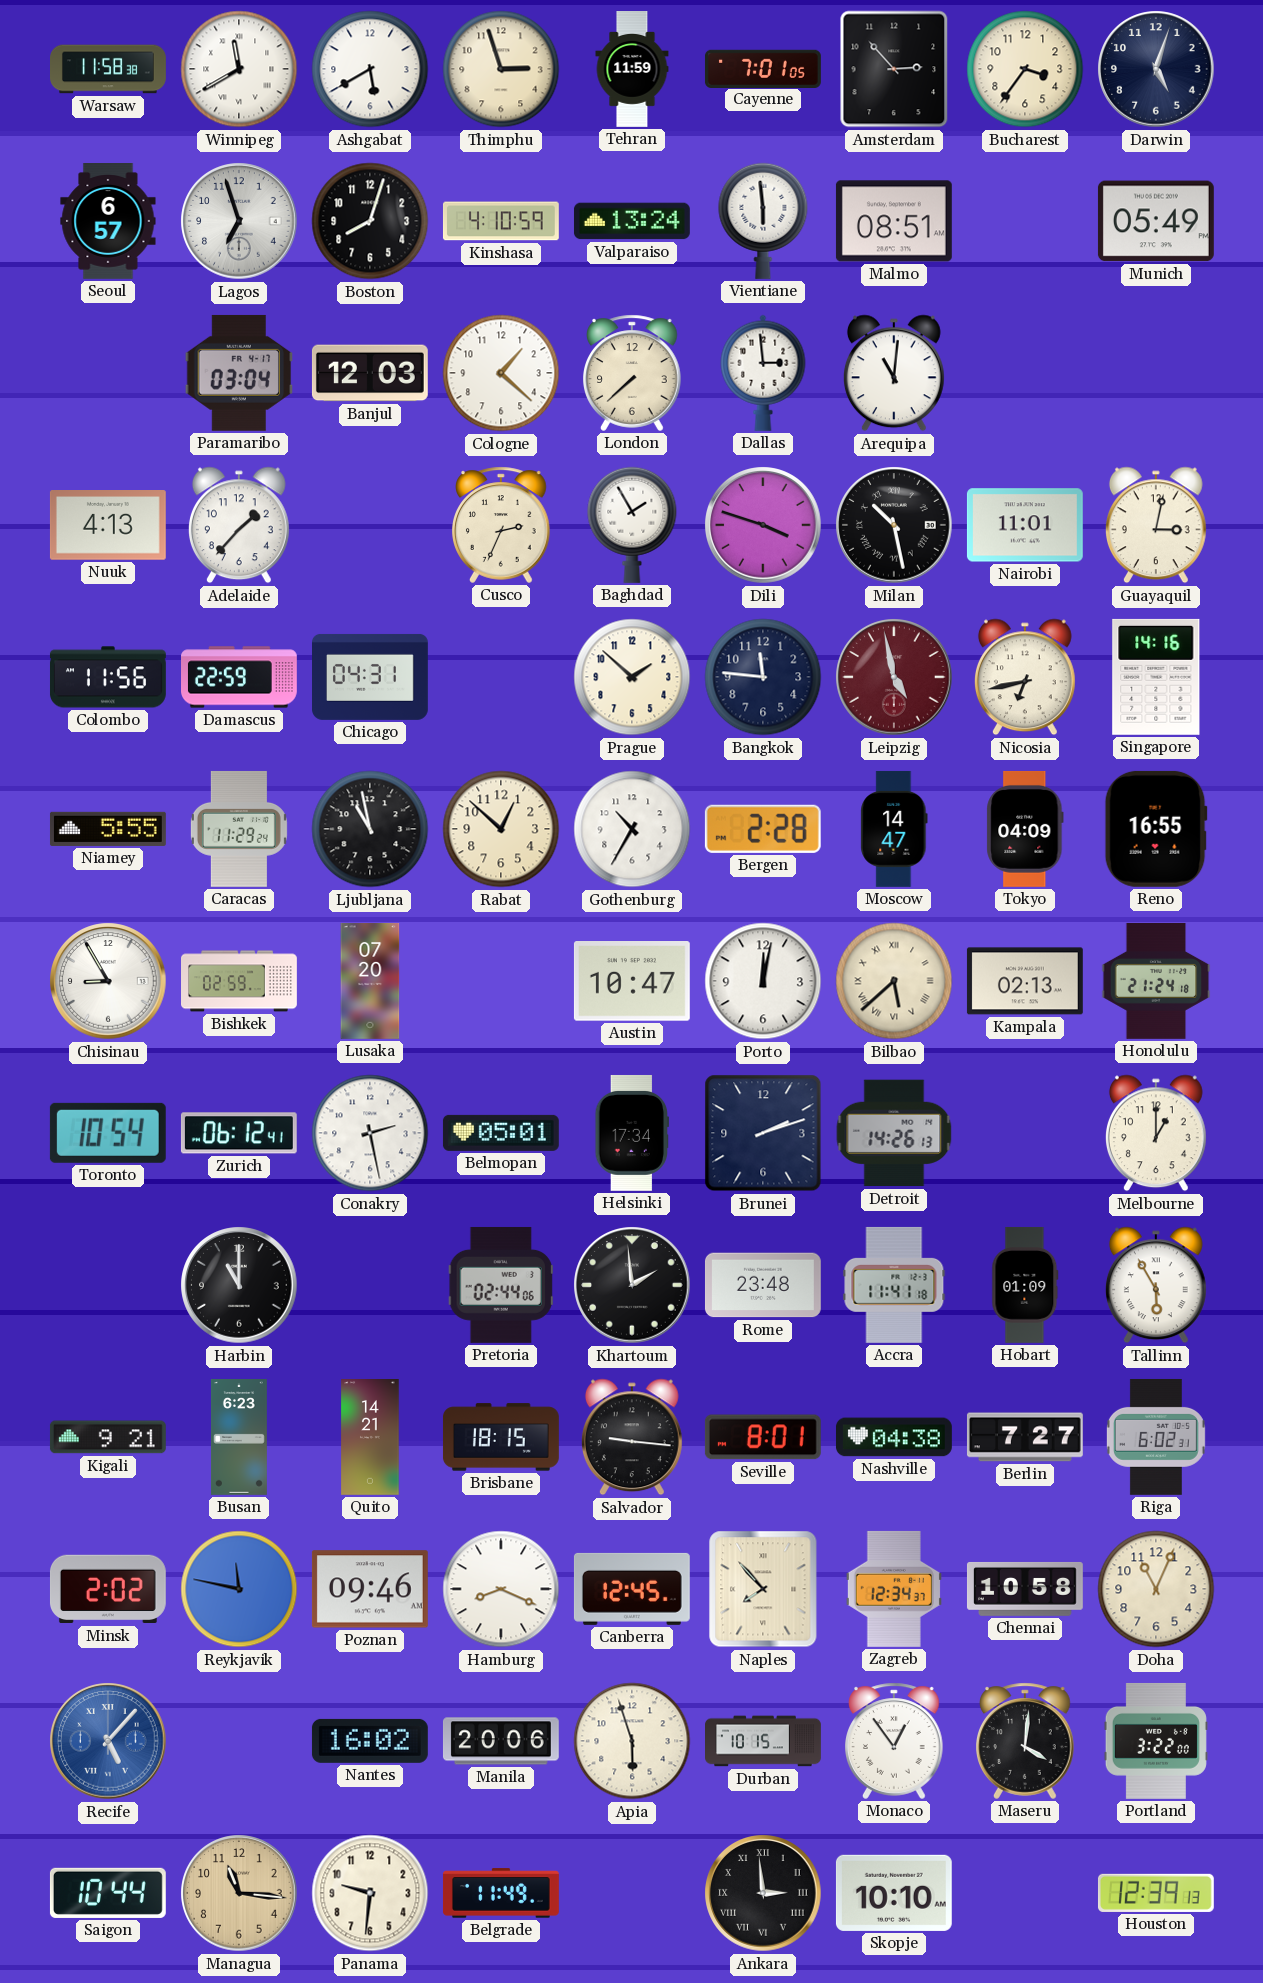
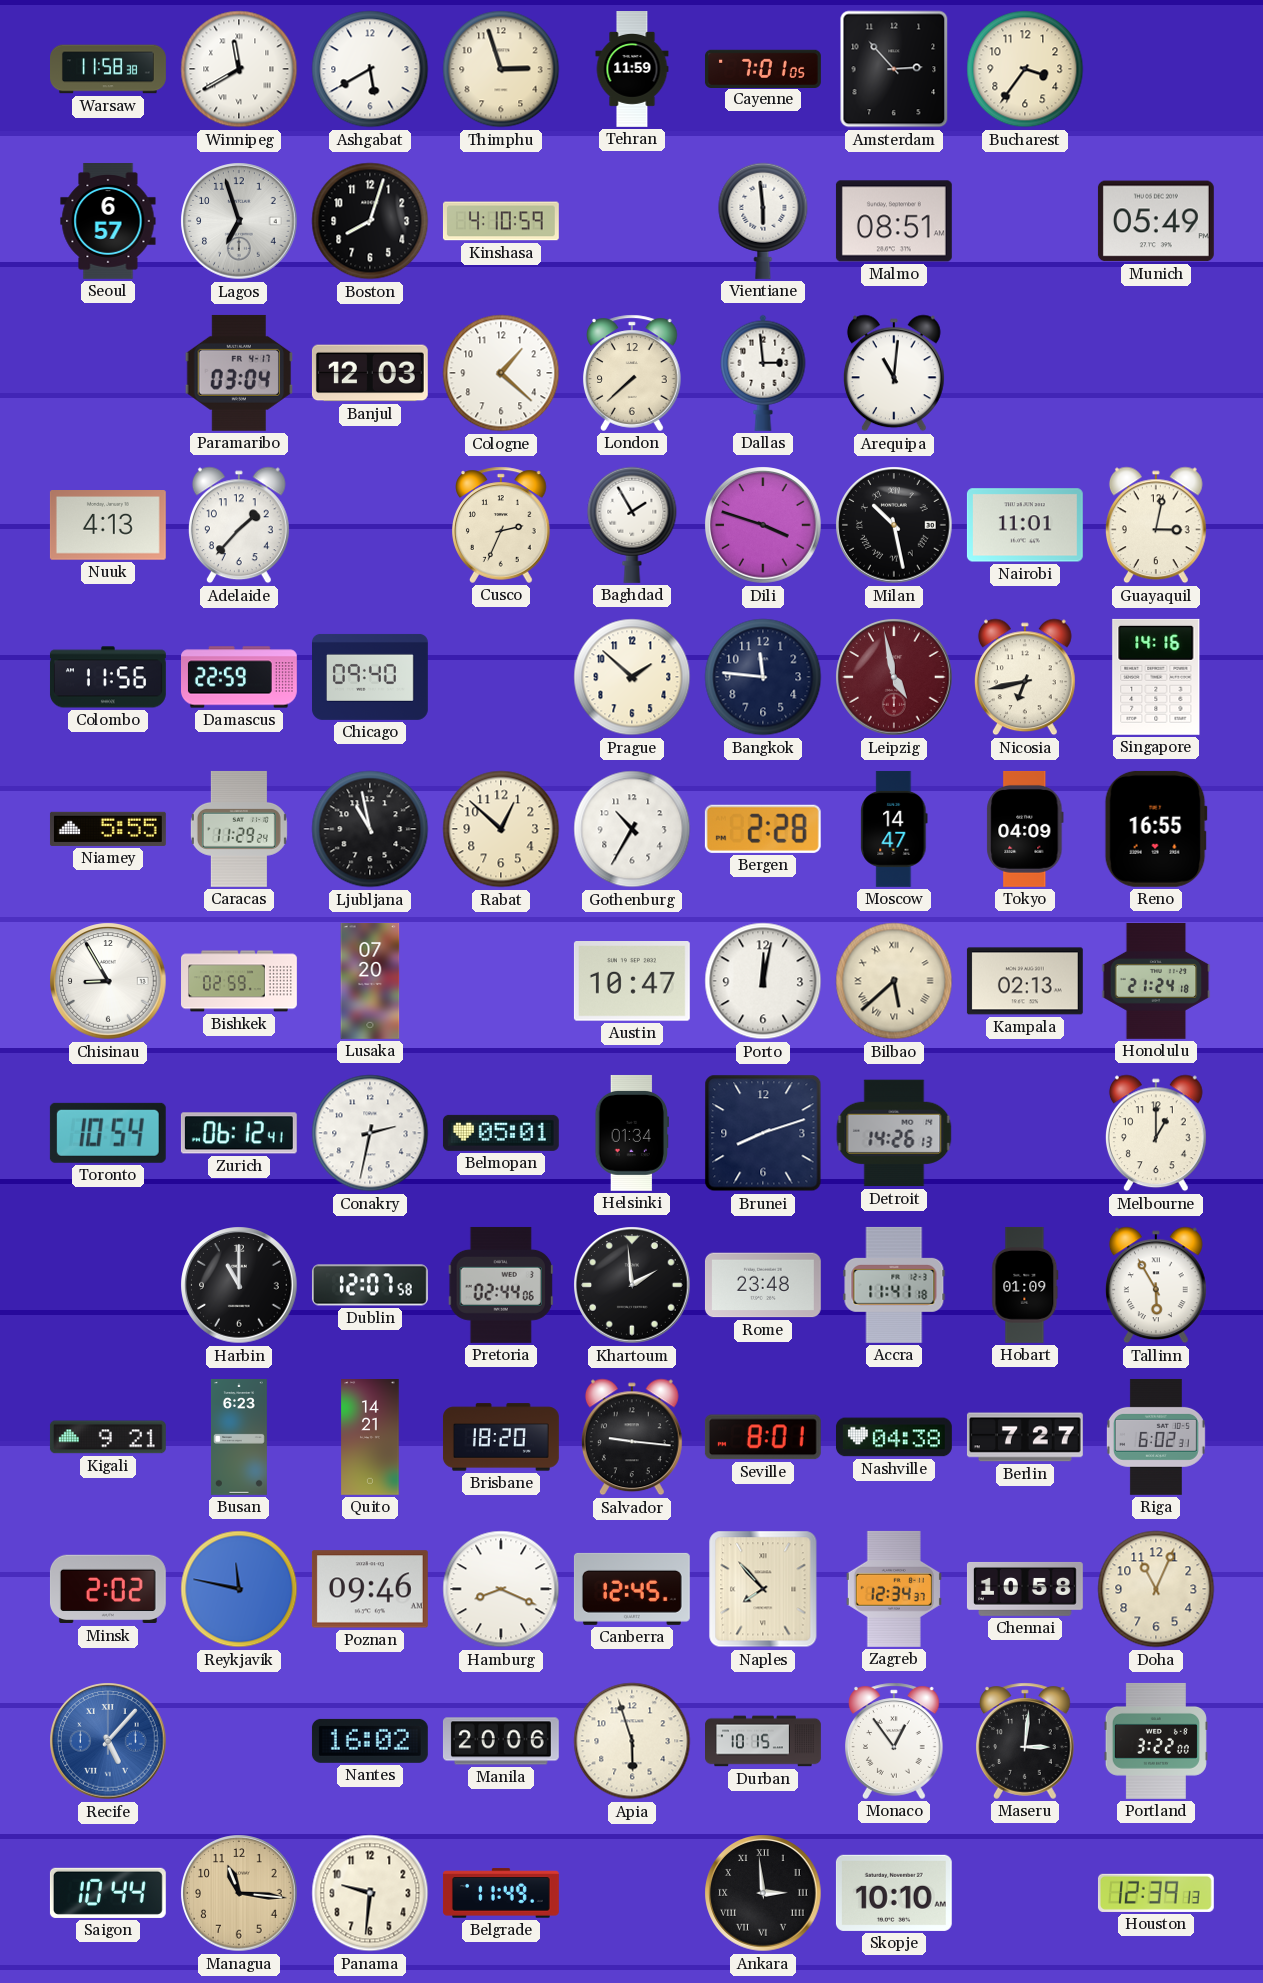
Darwin: 5:03 -> none (1156, 69)
Valparaiso: 13:24 -> none (632, 221)
Chicago: 04:31 -> 09:40 (371, 677)
Conakry: 2:28 -> 2:32 (370, 1133)
Helsinki: 17:34 -> 01:34 (632, 1133)
Brunei: 2:12 -> 8:12 (763, 1133)
Dublin: none -> 12:07 (370, 1285)
Brisbane: 18:15 -> 18:20 (501, 1437)
Maseru: 4:01 -> 3:01 (1026, 1741)
